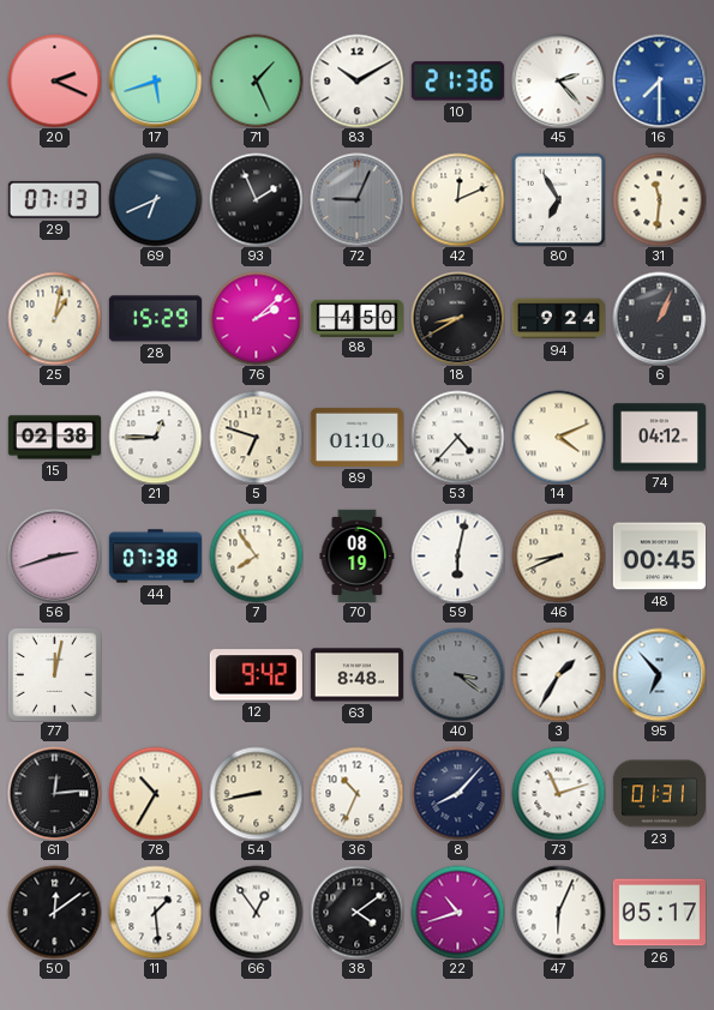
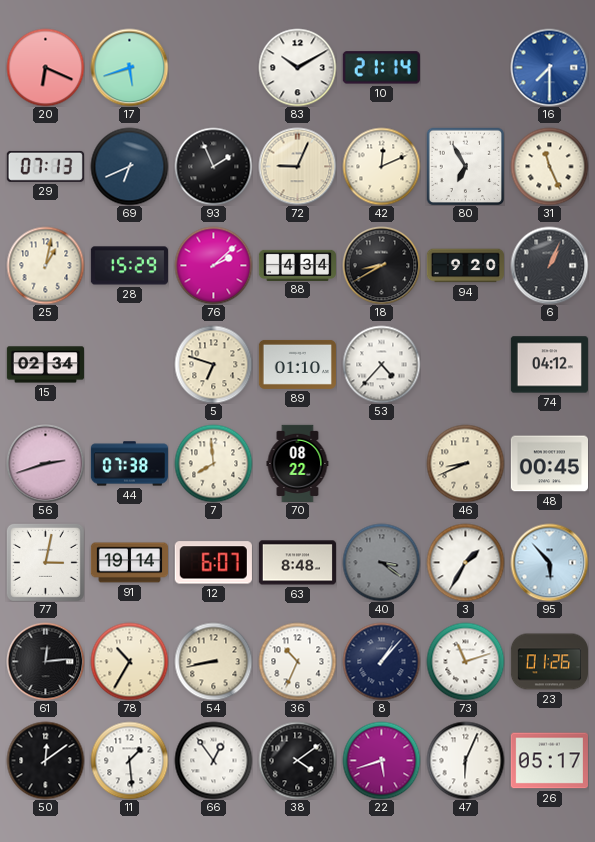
20: 2:19 -> 6:19 (45, 67)
71: 1:26 -> none (256, 80)
10: 21:36 -> 21:14 (381, 68)
45: 2:23 -> none (558, 80)
72 dial: grey -> cream (297, 166)
31: 11:31 -> 11:26 (549, 166)
88: 4:50 -> 4:34 (297, 265)
94: 9:24 -> 9:20 (465, 266)
15: 02:38 -> 02:34 (45, 365)
21: 12:45 -> none (155, 437)
14: 4:11 -> none (558, 437)
7: 7:54 -> 7:59 (213, 463)
70: 08:19 -> 08:22 (298, 463)
59: 6:02 -> none (457, 555)
77: 12:02 -> 3:02 (45, 562)
91: none -> 19:14 (129, 563)
12: 9:42 -> 6:07 (213, 563)
95: 6:53 -> 5:53 (549, 562)
8: 8:07 -> 1:07 (381, 661)
23: 01:31 -> 01:26 (549, 662)
22: 10:42 -> 5:42 (381, 760)
